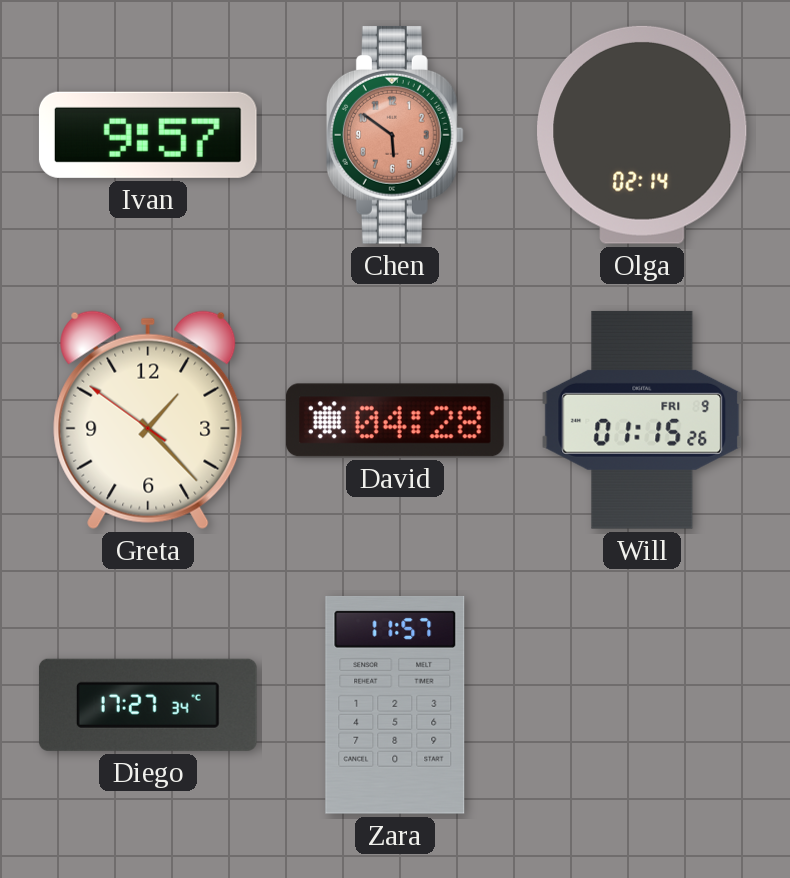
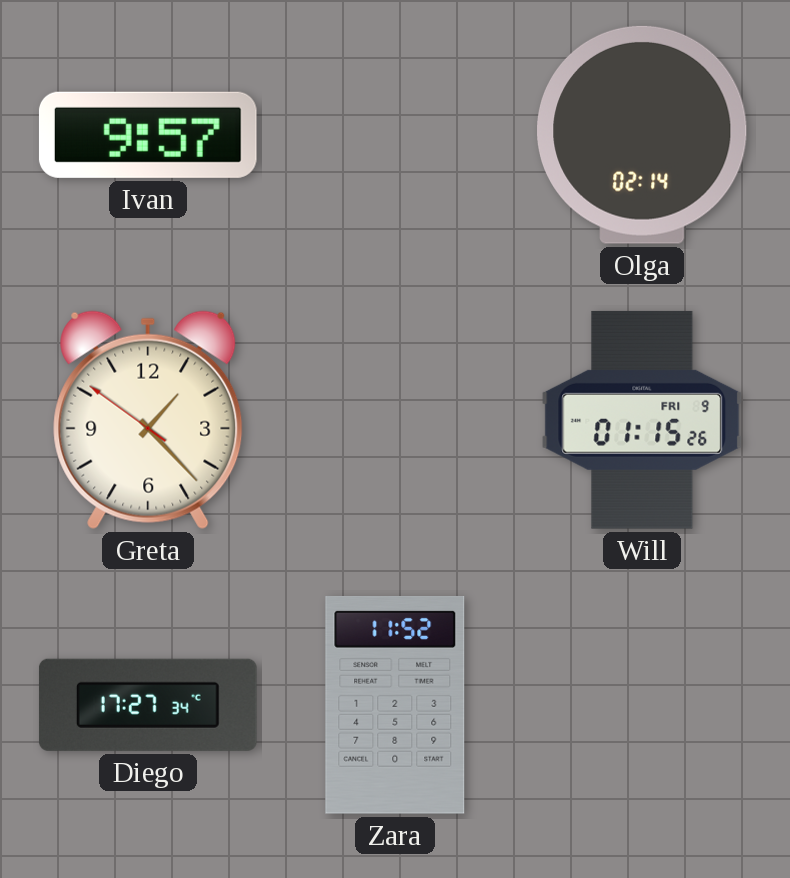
Chen: 5:51 -> none (395, 135)
David: 04:28 -> none (395, 420)
Zara: 11:57 -> 11:52 (395, 705)
